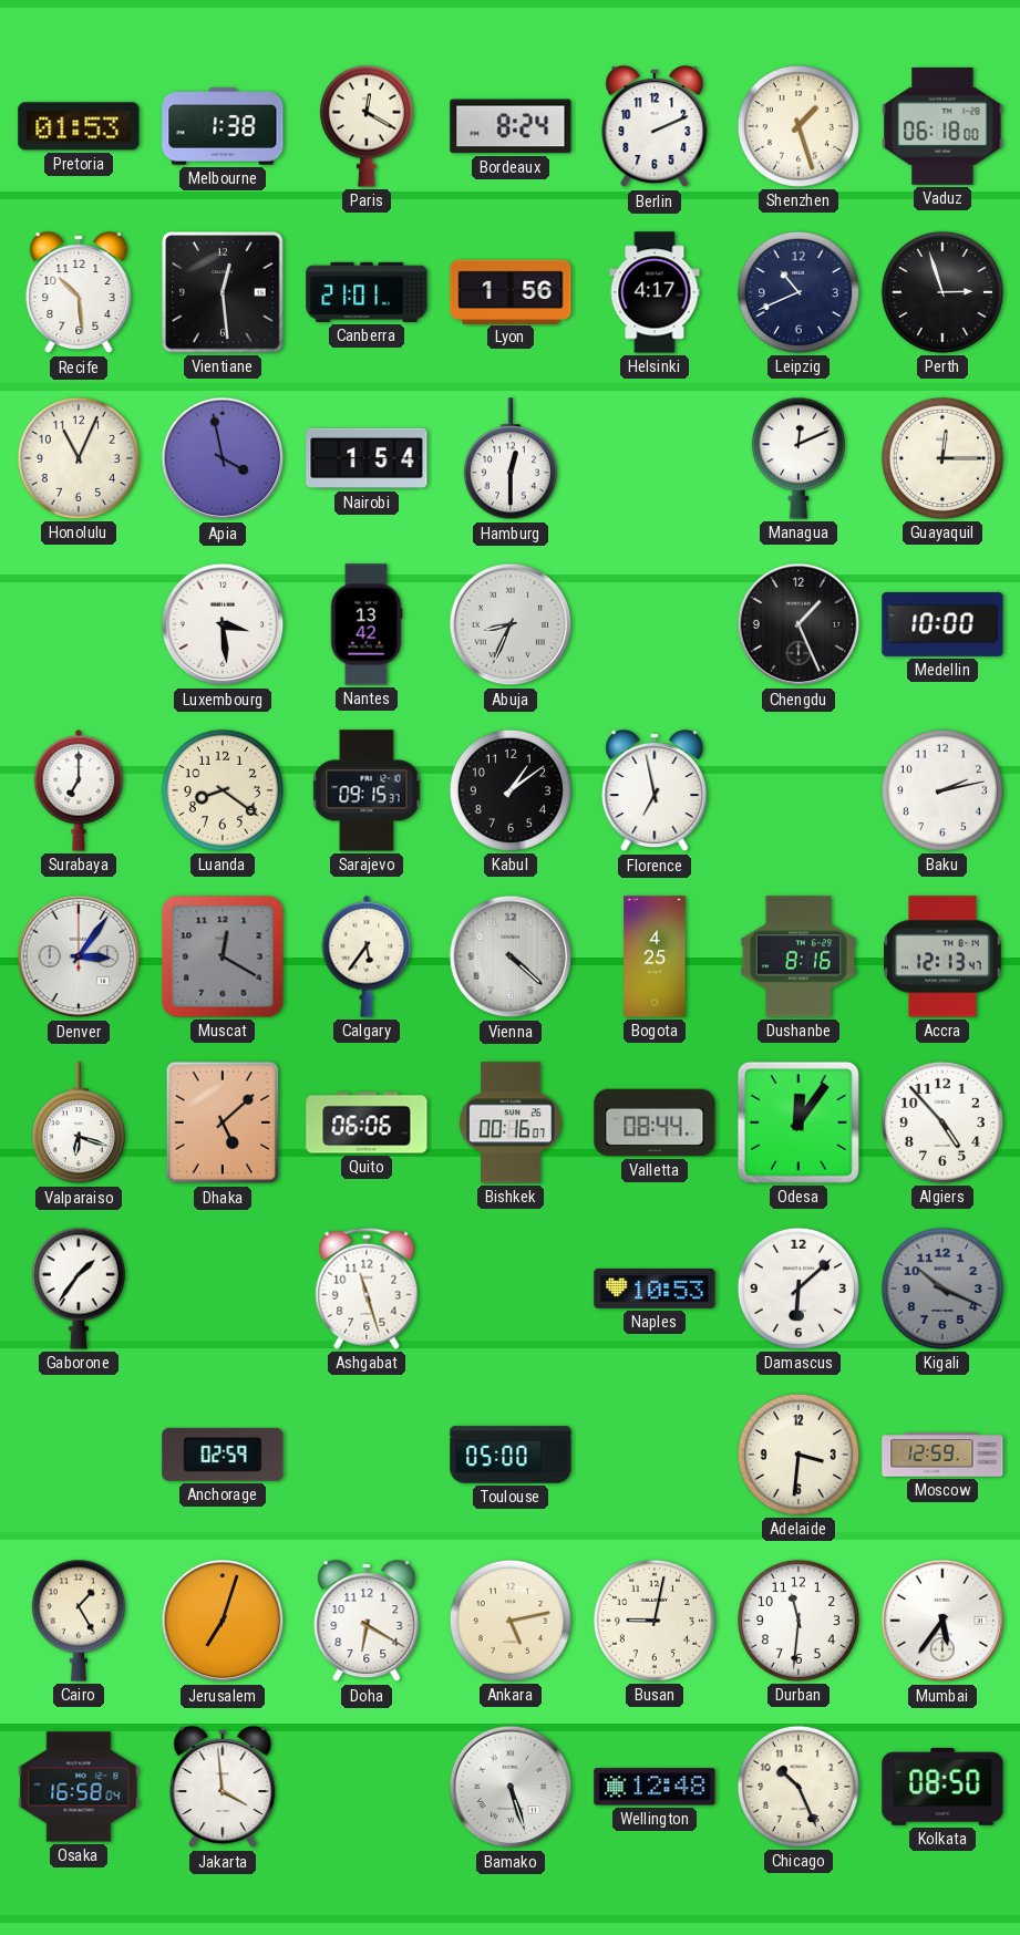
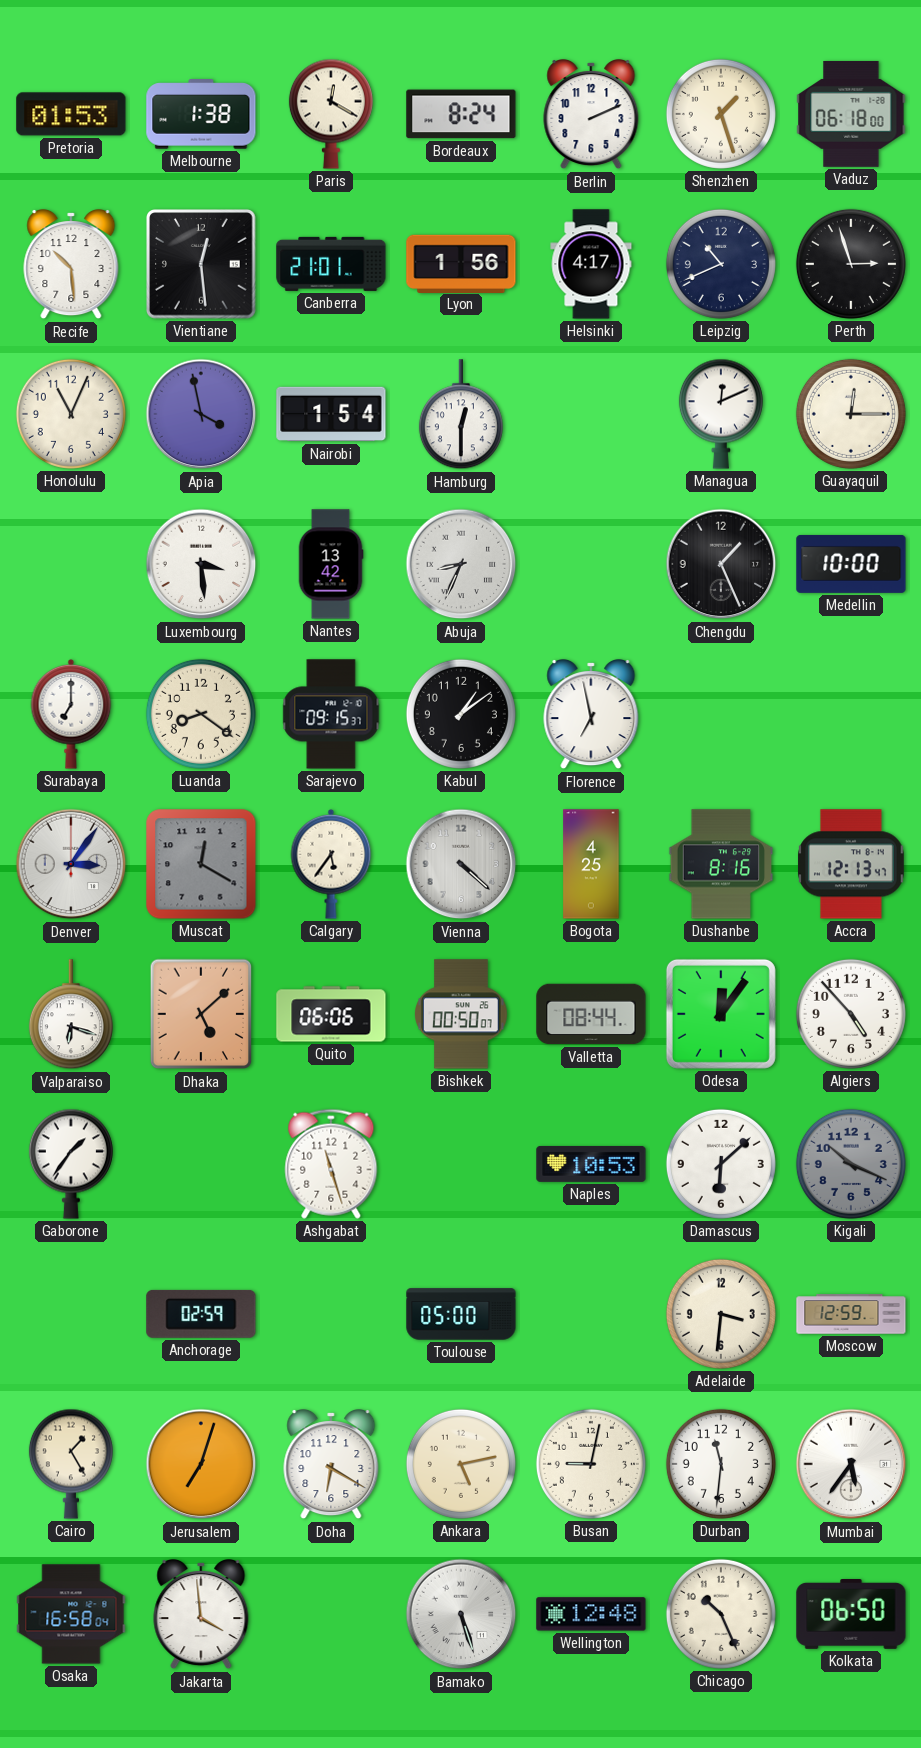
Baku: 2:13 -> none (942, 790)
Bishkek: 00:16 -> 00:50 (462, 1014)
Kolkata: 08:50 -> 06:50 (851, 1615)
